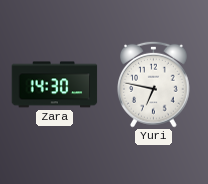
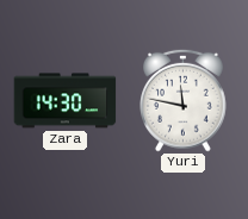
Yuri: 6:47 -> 11:47 (184, 100)
